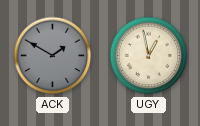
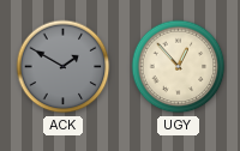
UGY: 12:58 -> 12:53 (179, 67)
